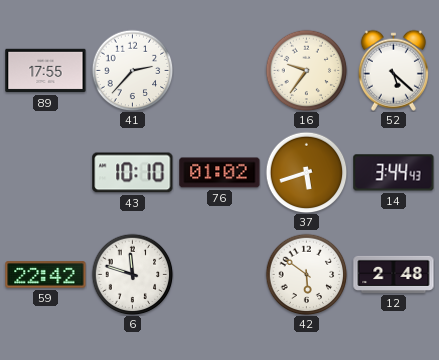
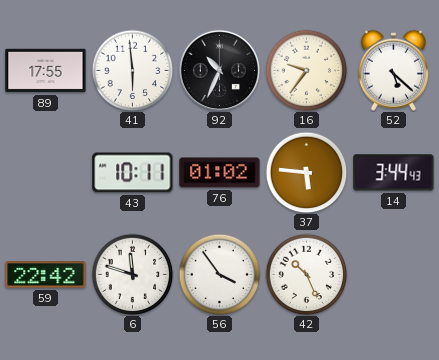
41: 2:37 -> 5:59 (132, 70)
92: none -> 10:34 (219, 70)
43: 10:10 -> 10:11 (133, 173)
37: 5:42 -> 5:46 (306, 172)
56: none -> 3:54 (219, 274)
42: 5:51 -> 10:26 (306, 274)
12: 2:48 -> none (394, 274)
